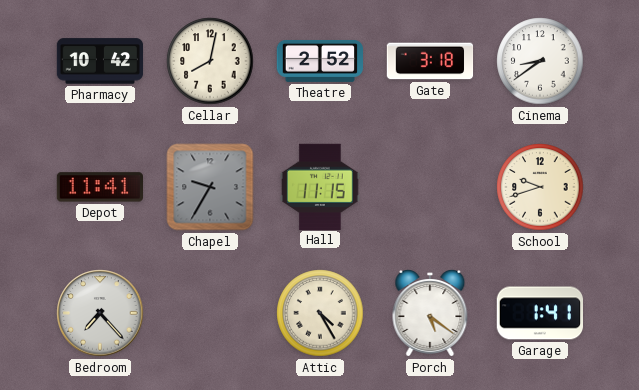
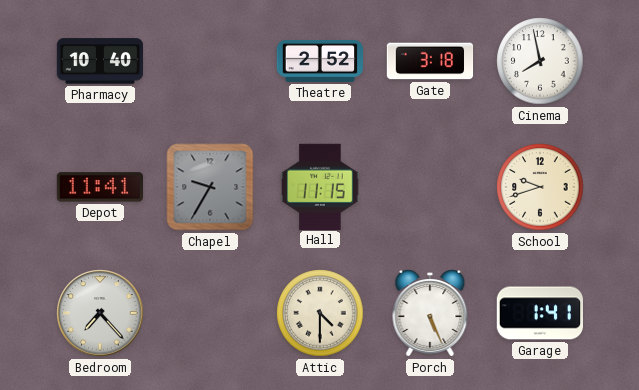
Pharmacy: 10:42 -> 10:40 (100, 61)
Cellar: 8:02 -> none (210, 61)
Cinema: 8:39 -> 7:58 (540, 61)
Attic: 4:25 -> 4:30 (320, 313)
Porch: 5:21 -> 5:26 (430, 314)
